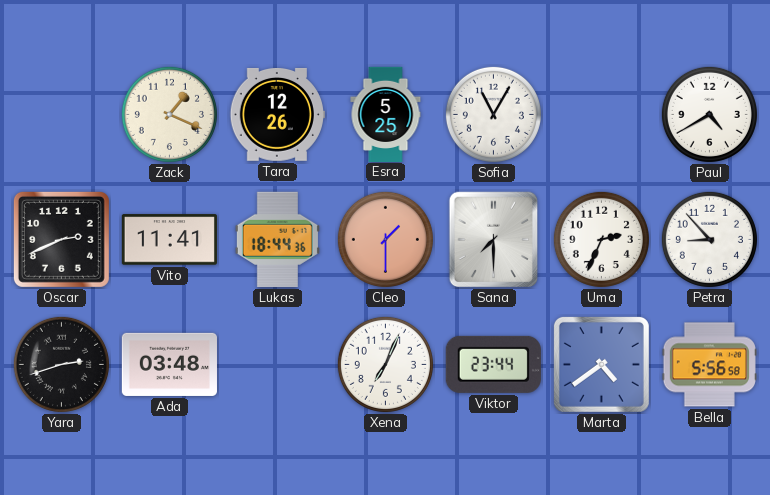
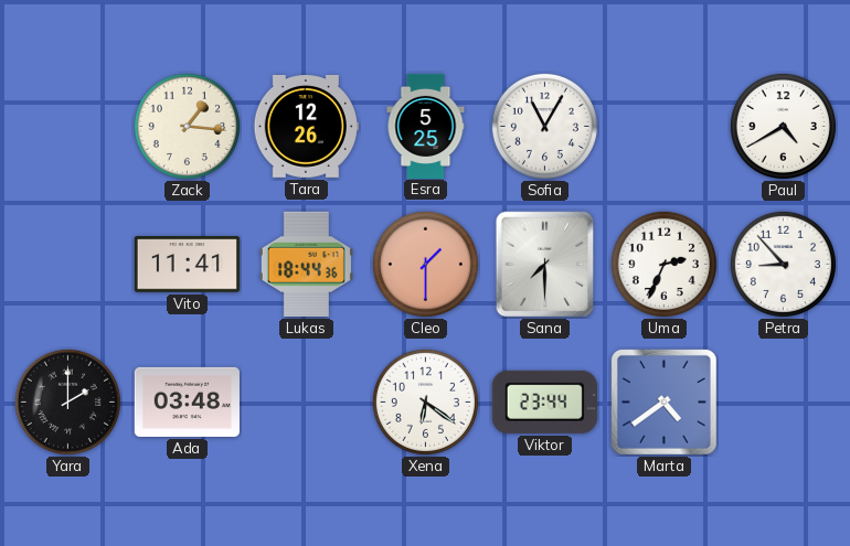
Zack: 1:19 -> 1:16 (187, 126)
Oscar: 2:41 -> none (61, 239)
Yara: 2:42 -> 2:00 (67, 402)
Xena: 7:04 -> 6:21 (425, 402)
Bella: 5:56 -> none (709, 365)
